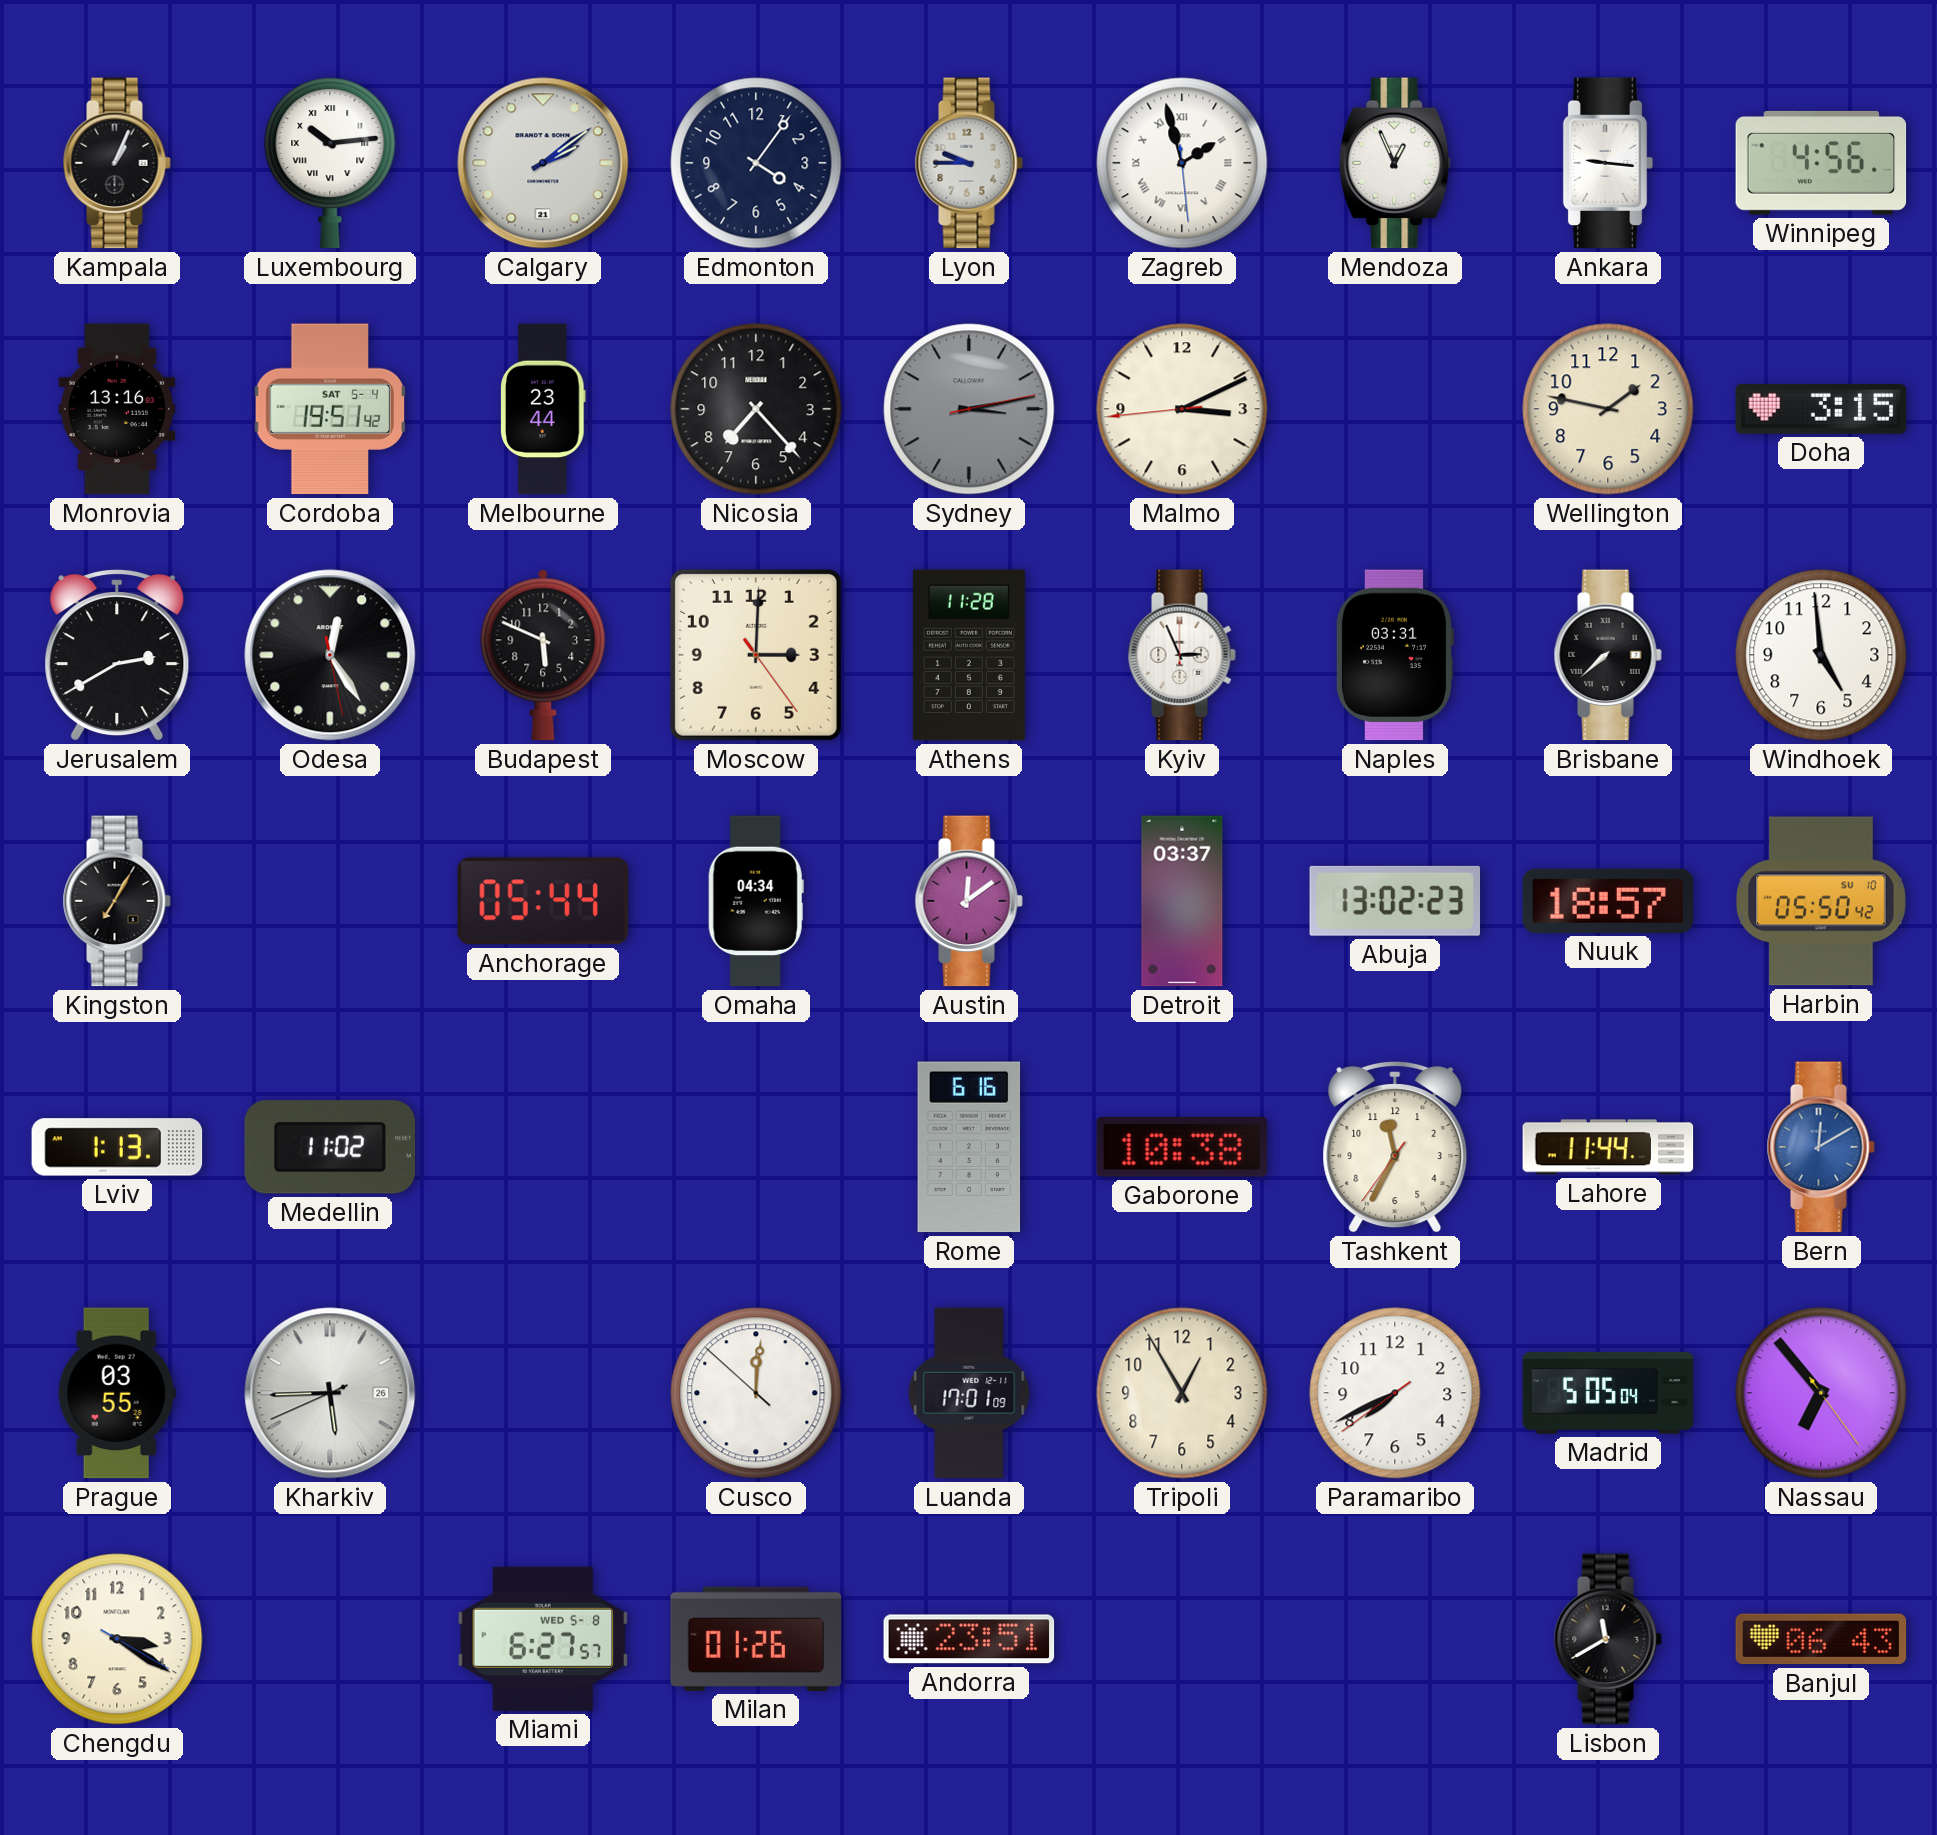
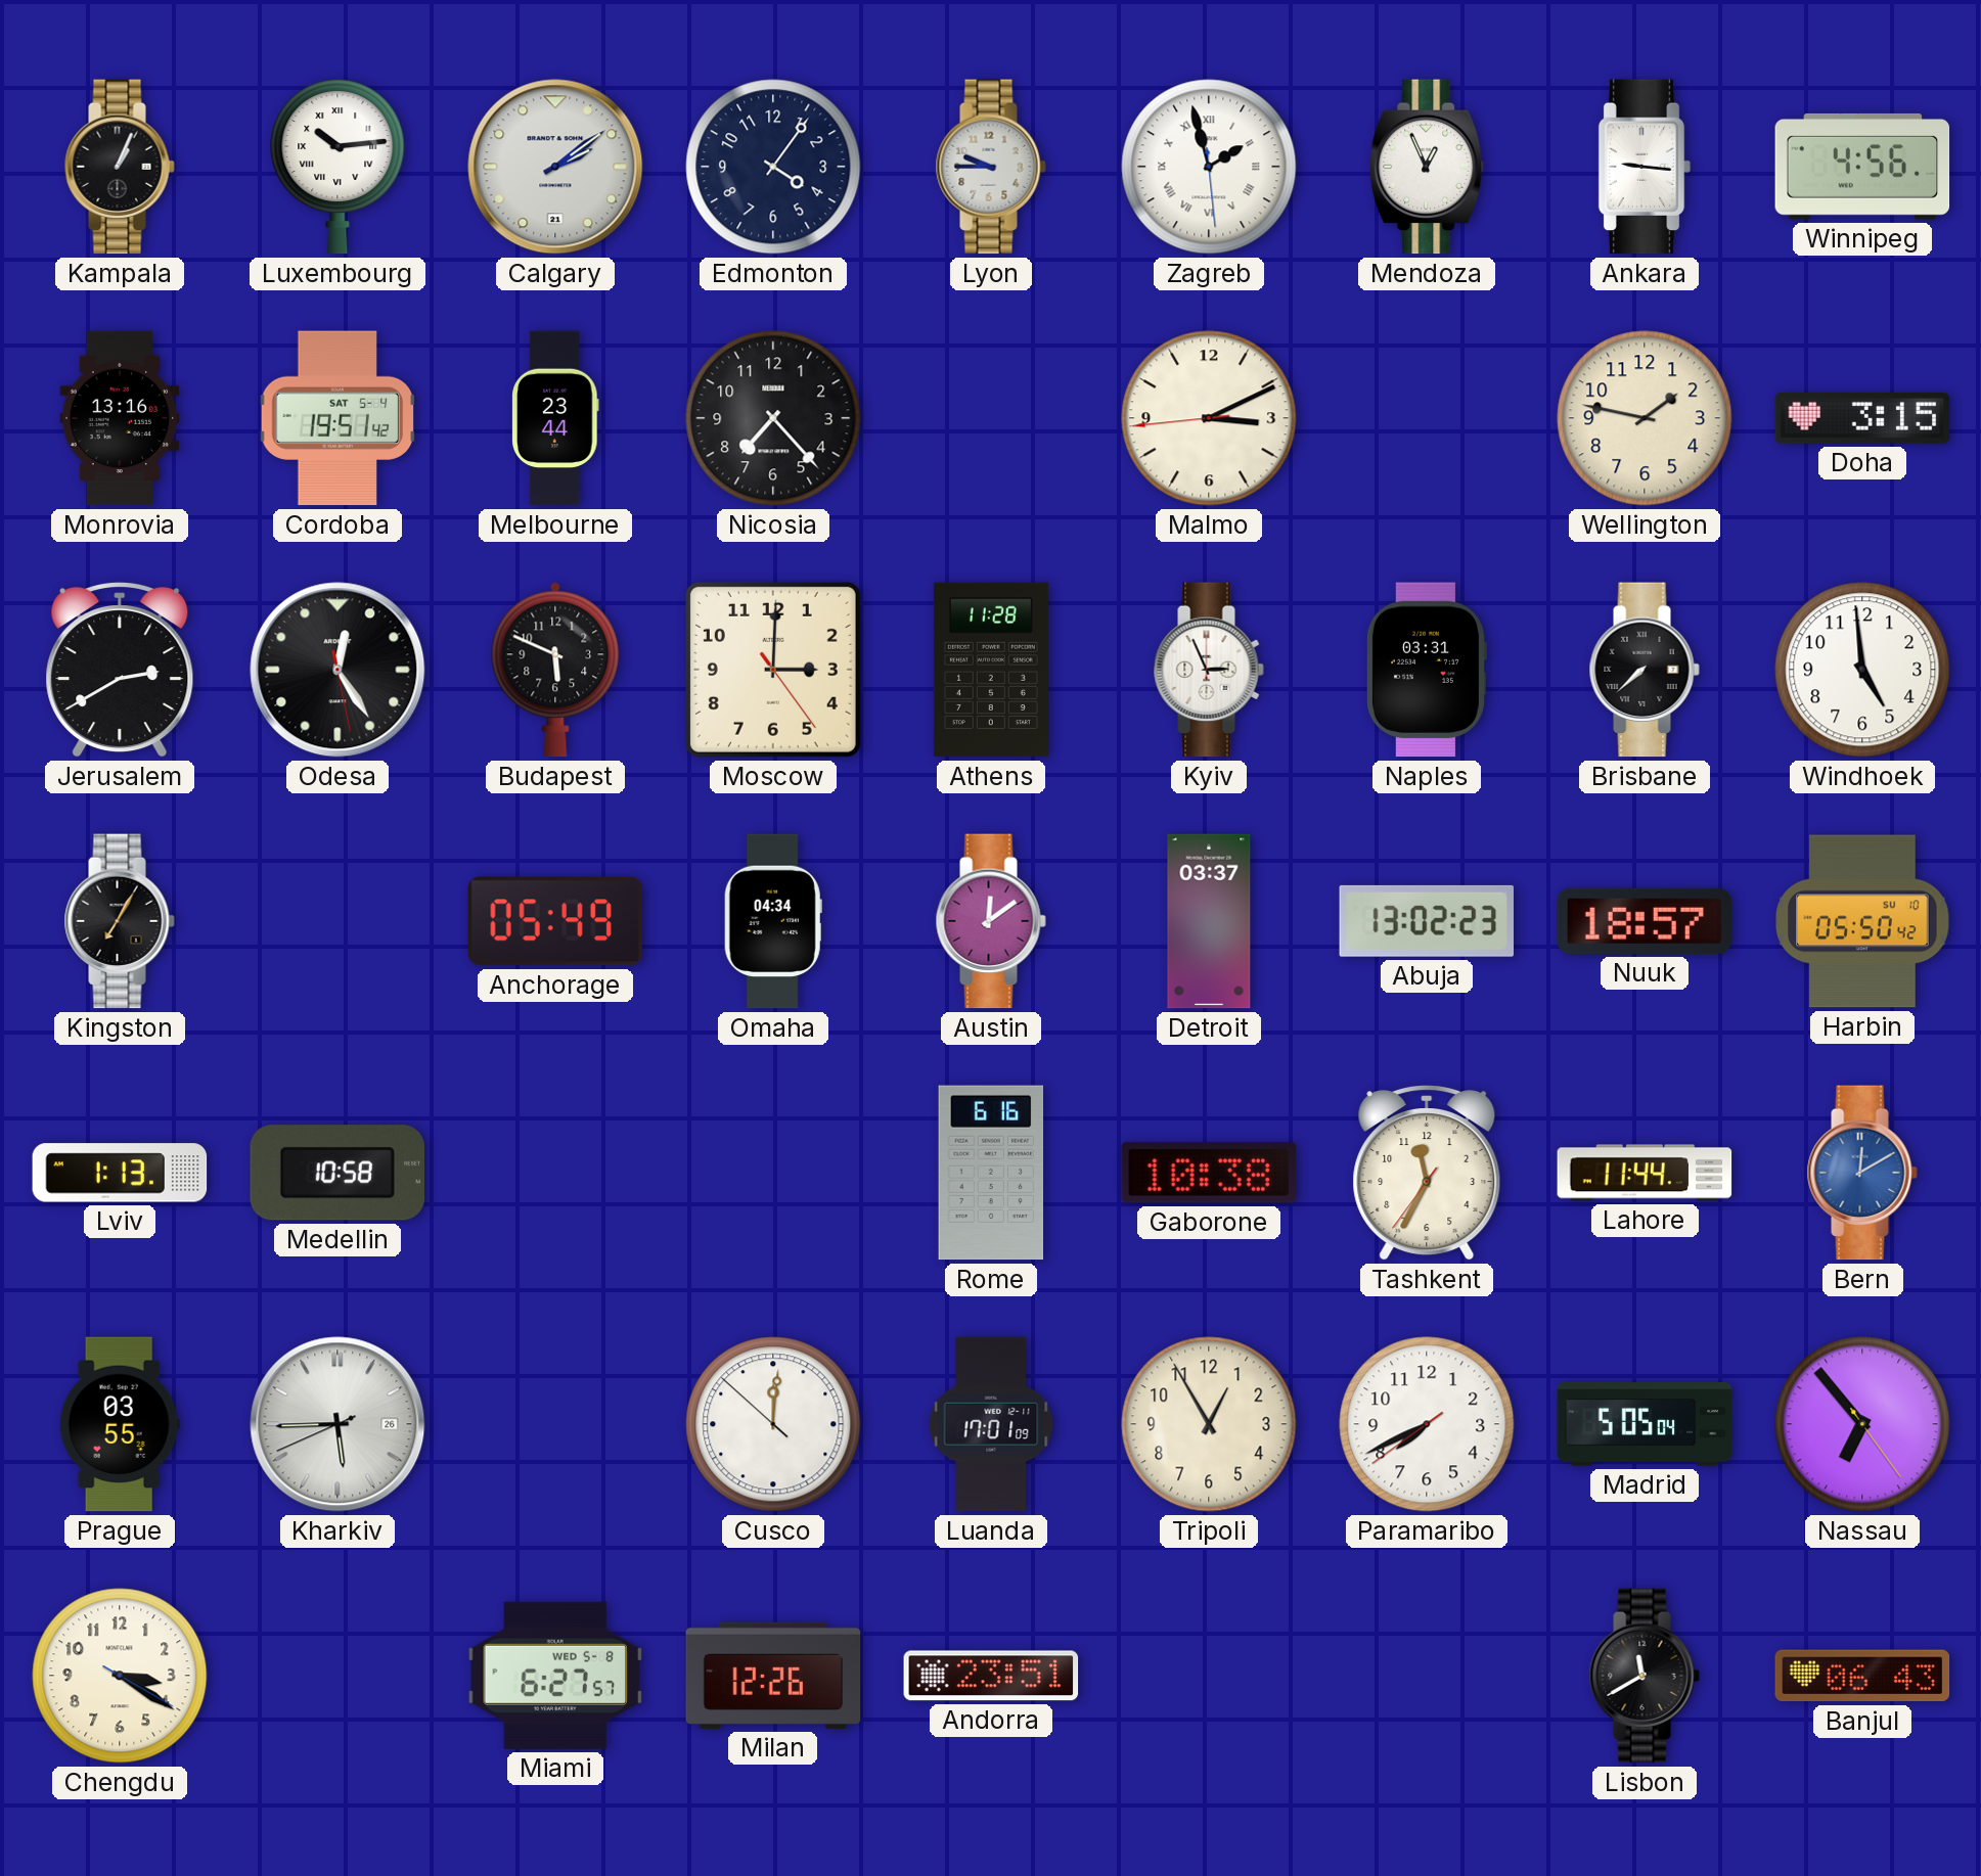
Sydney: 3:13 -> none (969, 409)
Anchorage: 05:44 -> 05:49 (554, 921)
Medellin: 11:02 -> 10:58 (337, 1173)
Milan: 01:26 -> 12:26 (773, 1676)
